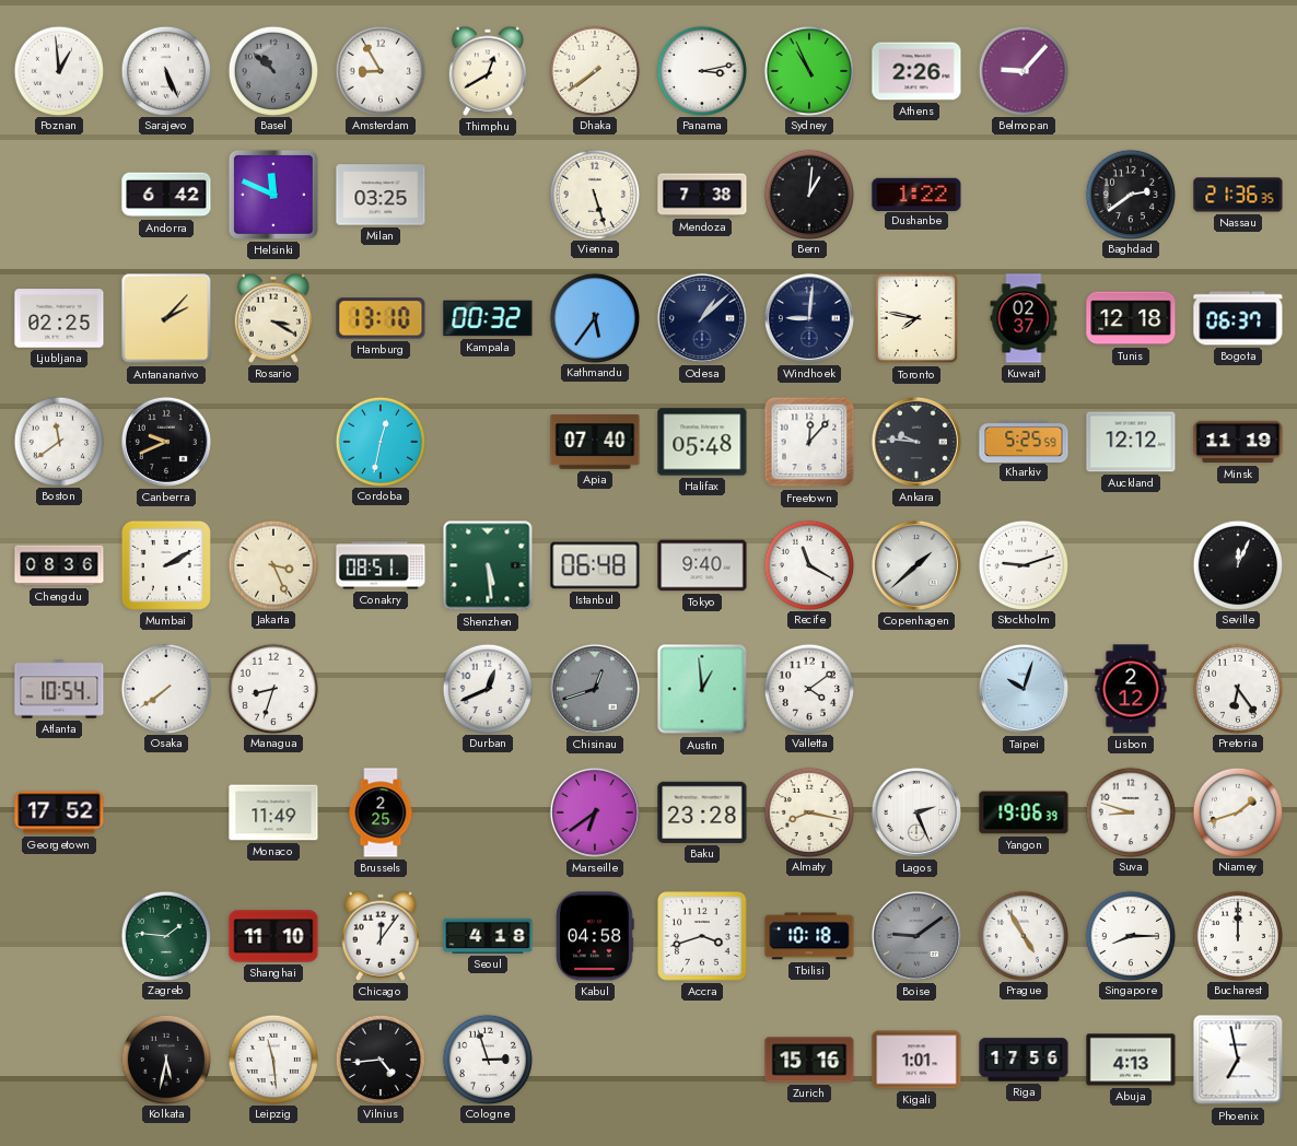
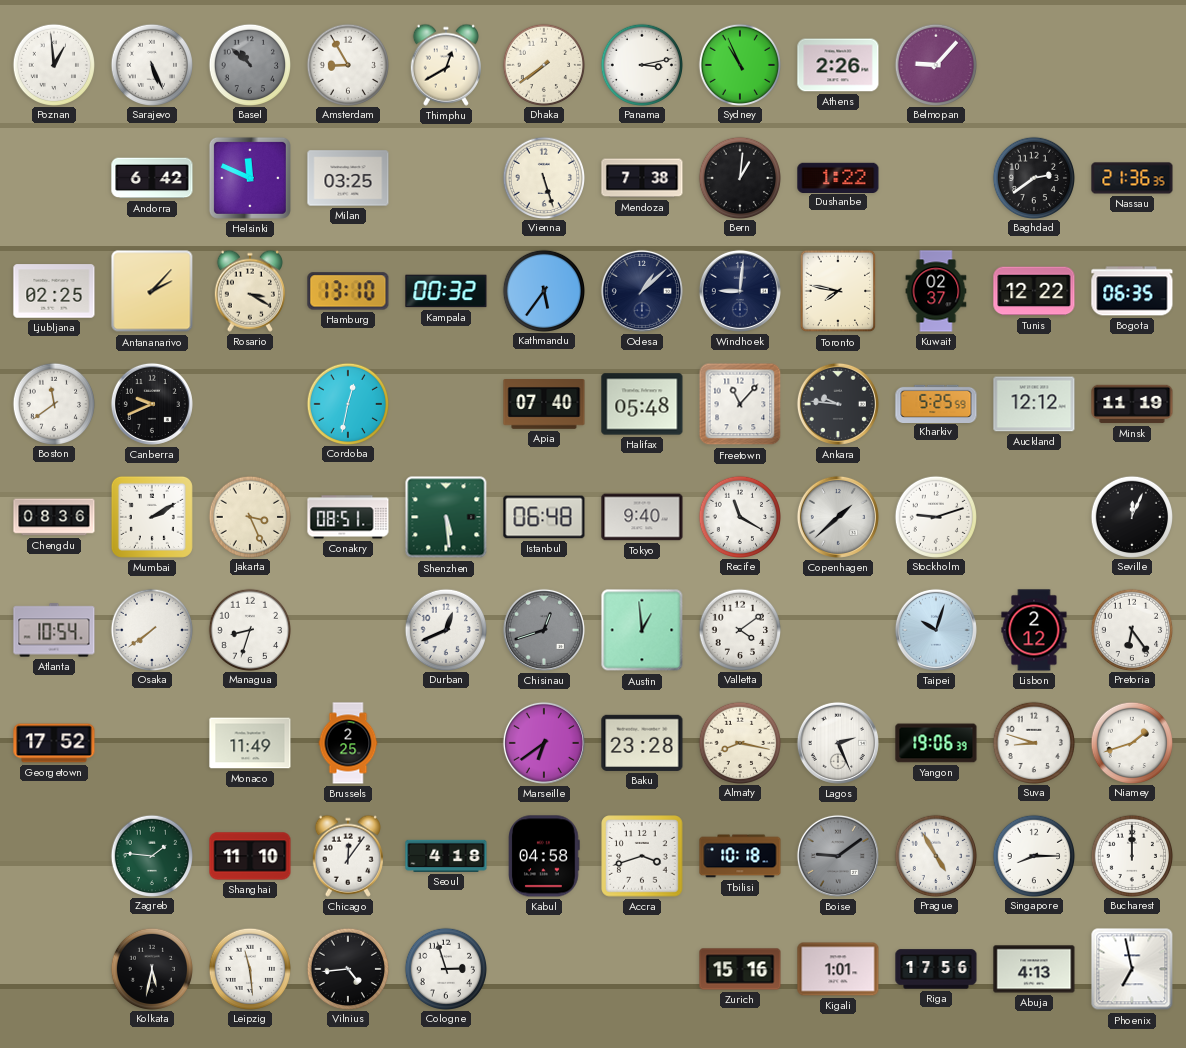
Tunis: 12:18 -> 12:22 (1034, 291)
Bogota: 06:37 -> 06:35 (1132, 291)
Freetown: 12:07 -> 11:07 (740, 404)
